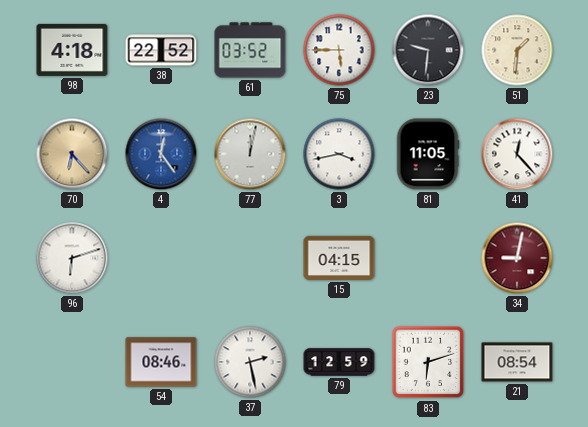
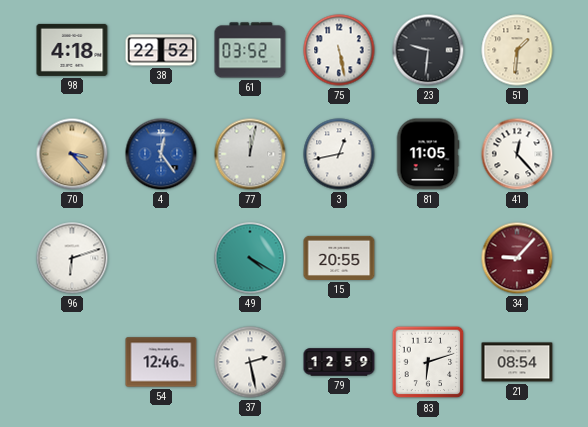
75: 5:45 -> 5:28 (339, 50)
70: 6:23 -> 3:23 (72, 154)
3: 3:43 -> 12:43 (339, 154)
49: none -> 4:20 (250, 258)
15: 04:15 -> 20:55 (339, 258)
34: 9:02 -> 9:07 (517, 258)
54: 08:46 -> 12:46 (161, 362)
